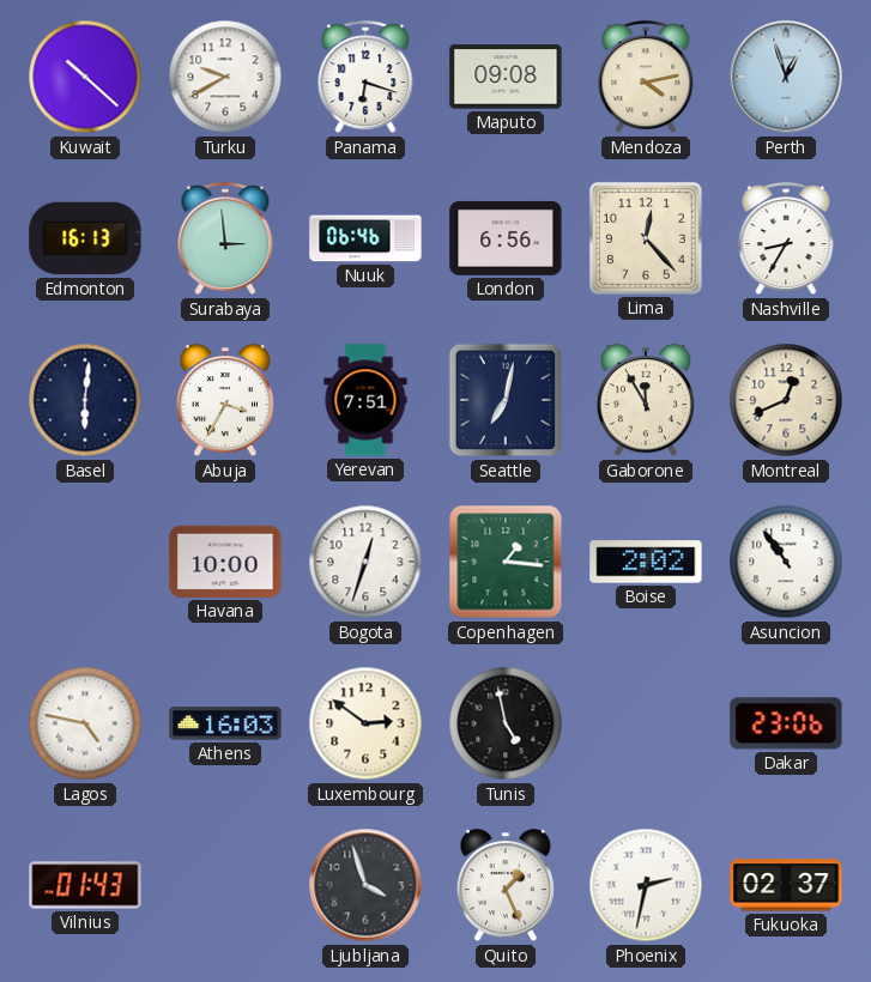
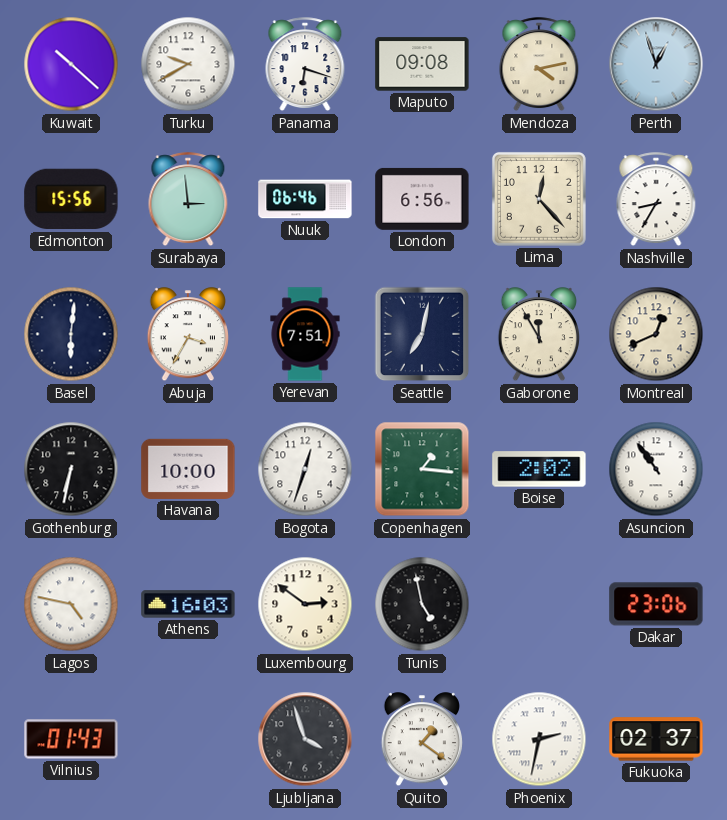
Edmonton: 16:13 -> 15:56 (71, 199)
Gothenburg: none -> 6:32 (71, 469)
Quito: 1:26 -> 1:21 (422, 740)
